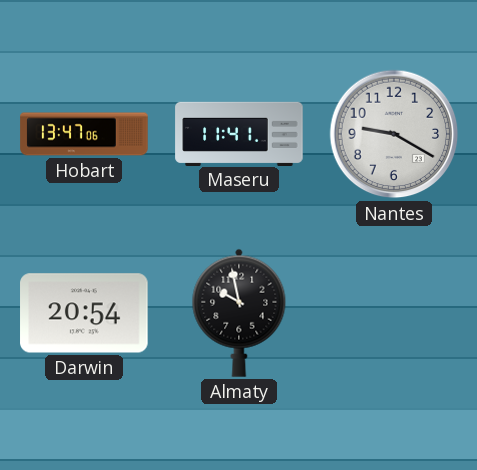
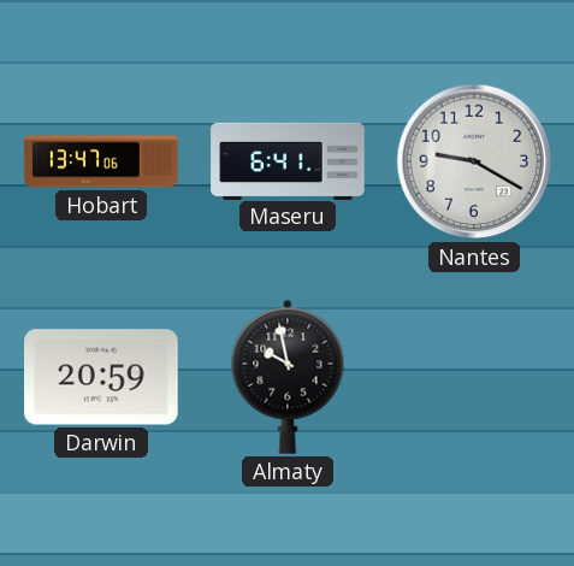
Maseru: 11:41 -> 6:41 (288, 160)
Darwin: 20:54 -> 20:59 (101, 377)
